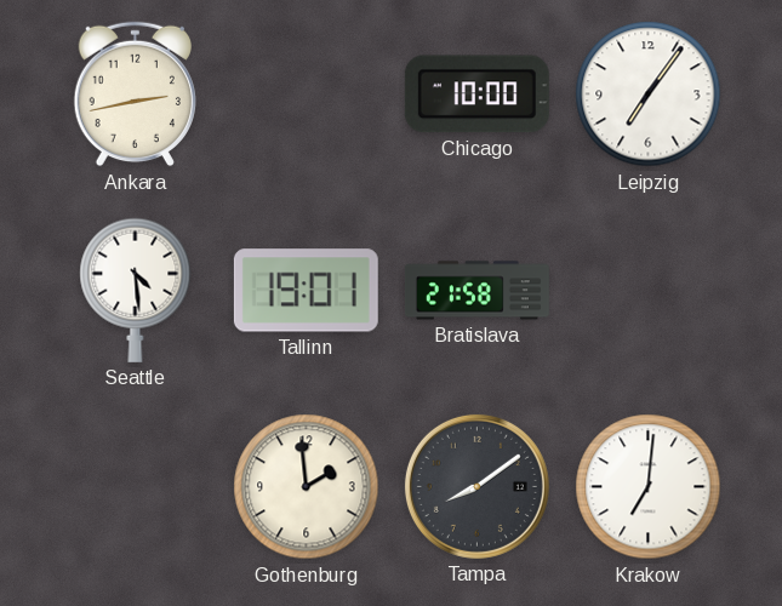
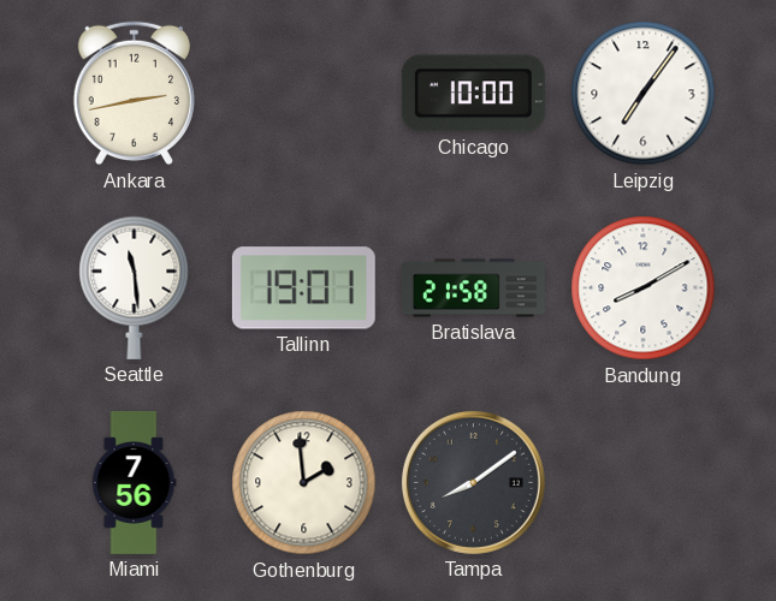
Seattle: 4:29 -> 11:29 (135, 287)
Bandung: none -> 8:10 (644, 288)
Miami: none -> 7:56 (134, 482)
Krakow: 7:01 -> none (649, 487)
